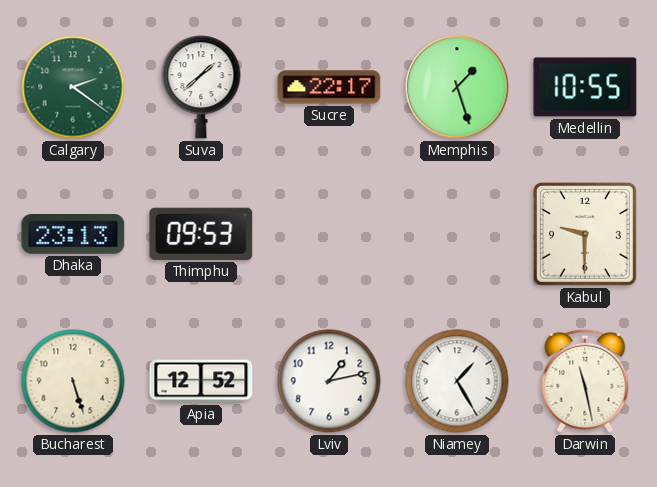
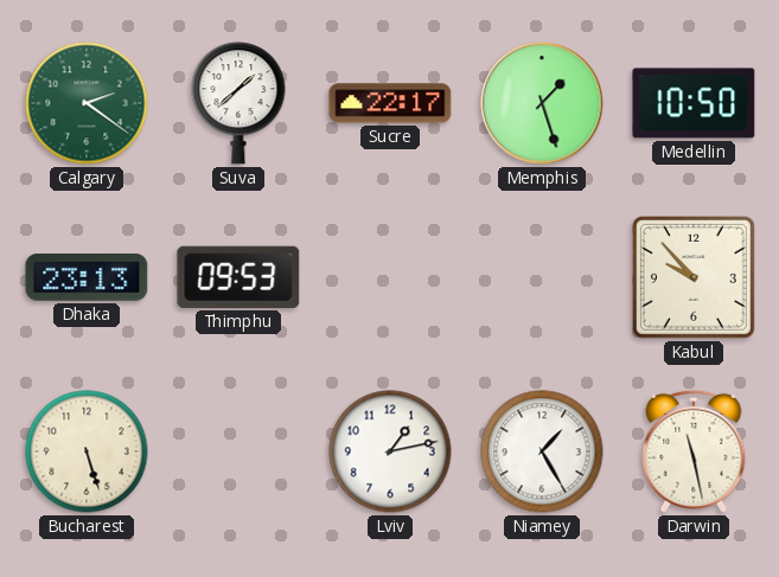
Medellin: 10:55 -> 10:50 (694, 103)
Kabul: 9:30 -> 9:53 (694, 277)
Apia: 12:52 -> none (201, 381)
